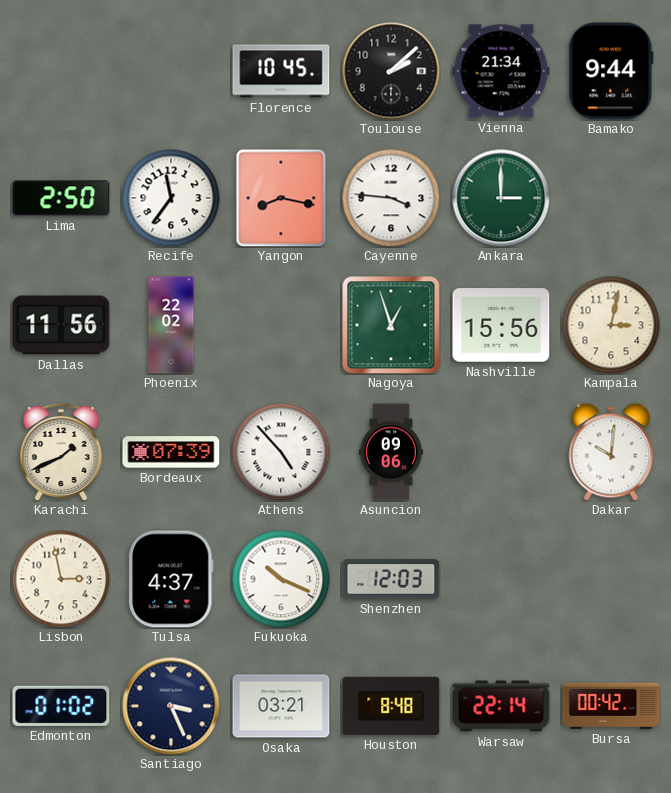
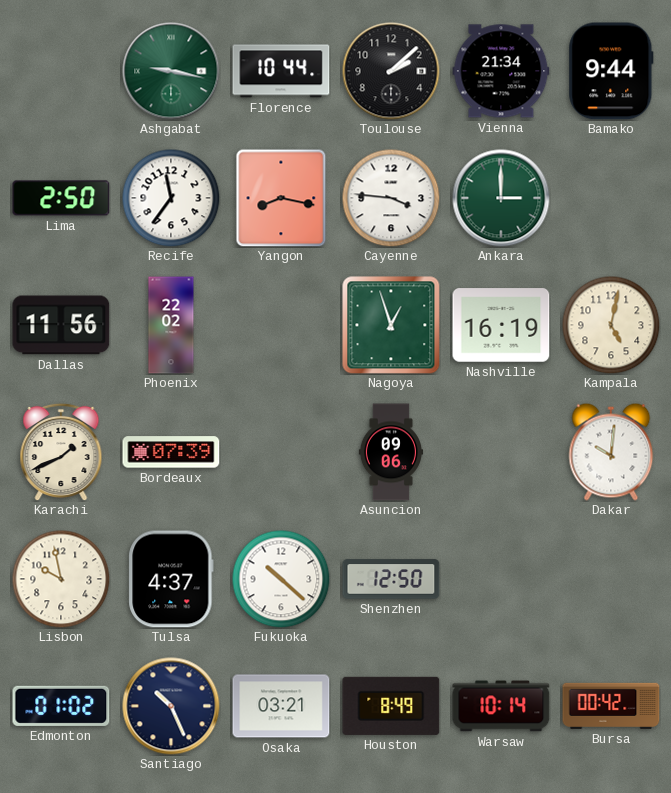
Ashgabat: none -> 9:17 (171, 71)
Florence: 10:45 -> 10:44 (281, 71)
Nashville: 15:56 -> 16:19 (501, 325)
Kampala: 3:02 -> 5:02 (611, 325)
Athens: 4:53 -> none (281, 452)
Lisbon: 2:58 -> 9:58 (61, 579)
Fukuoka: 10:19 -> 10:22 (281, 579)
Shenzhen: 12:03 -> 12:50 (391, 579)
Santiago: 3:26 -> 10:26 (171, 706)
Houston: 8:48 -> 8:49 (391, 706)
Warsaw: 22:14 -> 10:14 (501, 706)
